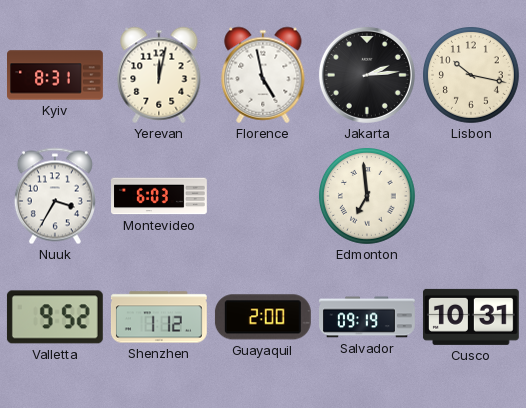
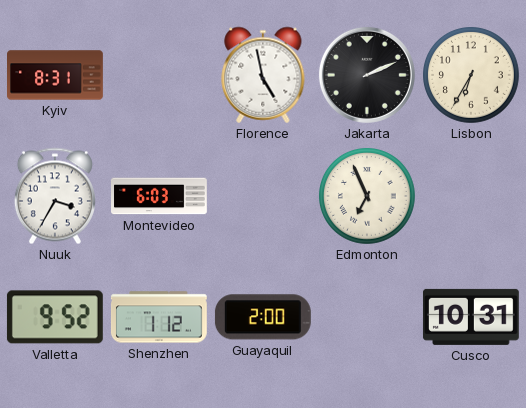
Yerevan: 12:02 -> none (159, 75)
Jakarta: 2:14 -> 2:11 (367, 75)
Lisbon: 10:17 -> 6:35 (472, 76)
Edmonton: 6:59 -> 6:56 (368, 197)
Salvador: 09:19 -> none (368, 317)
